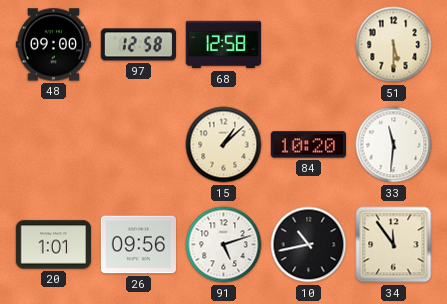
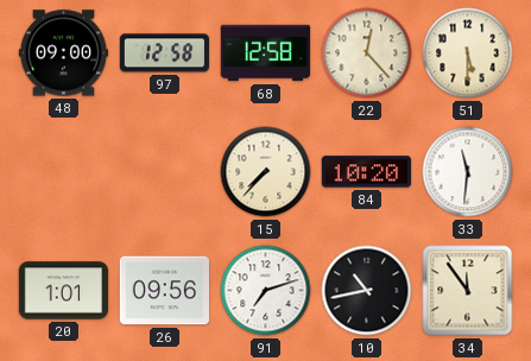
22: none -> 12:23 (367, 53)
15: 1:08 -> 7:37 (266, 172)
91: 5:12 -> 7:12 (266, 291)
